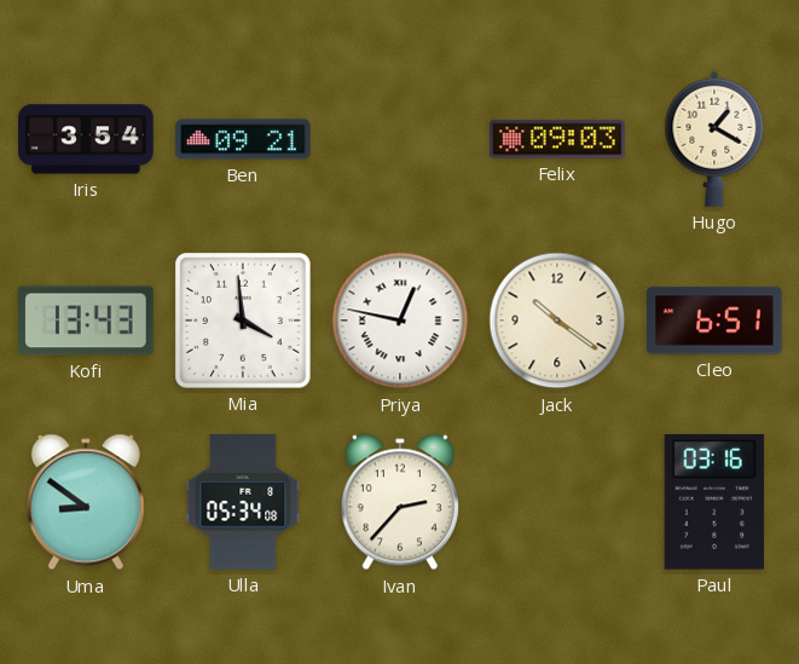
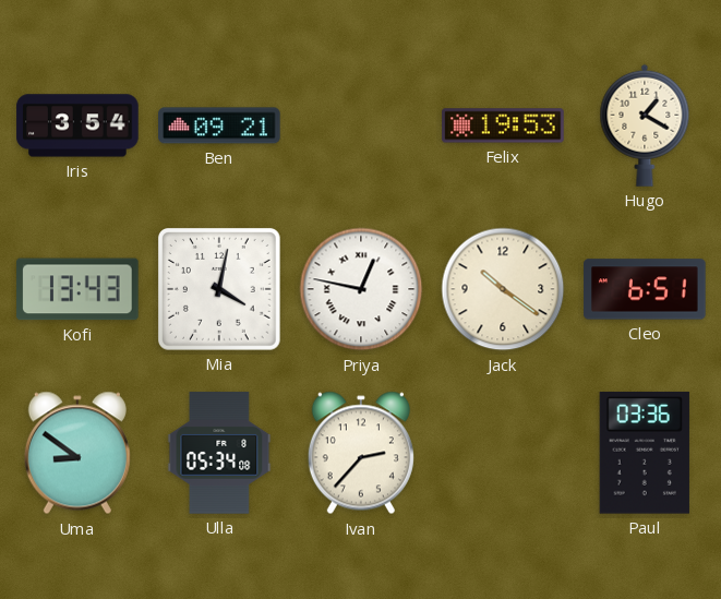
Felix: 09:03 -> 19:53 (503, 125)
Mia: 3:59 -> 4:02 (219, 289)
Paul: 03:16 -> 03:36 (645, 453)
